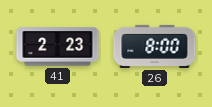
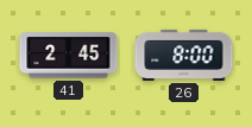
41: 2:23 -> 2:45 (69, 56)
